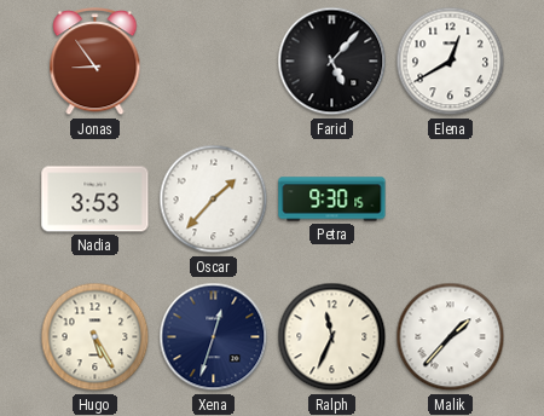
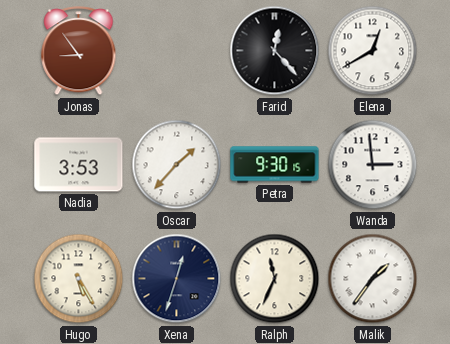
Farid: 5:07 -> 12:23 (275, 51)
Wanda: none -> 2:59 (373, 165)
Malik: 1:37 -> 1:36 (373, 279)
